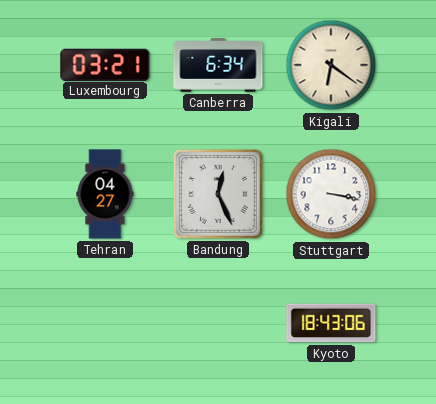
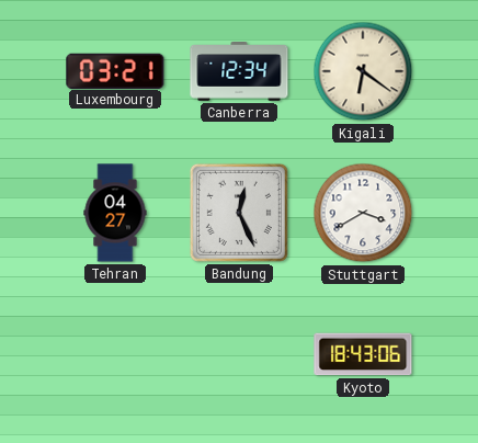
Canberra: 6:34 -> 12:34 (239, 72)
Stuttgart: 3:17 -> 3:40 (363, 213)
